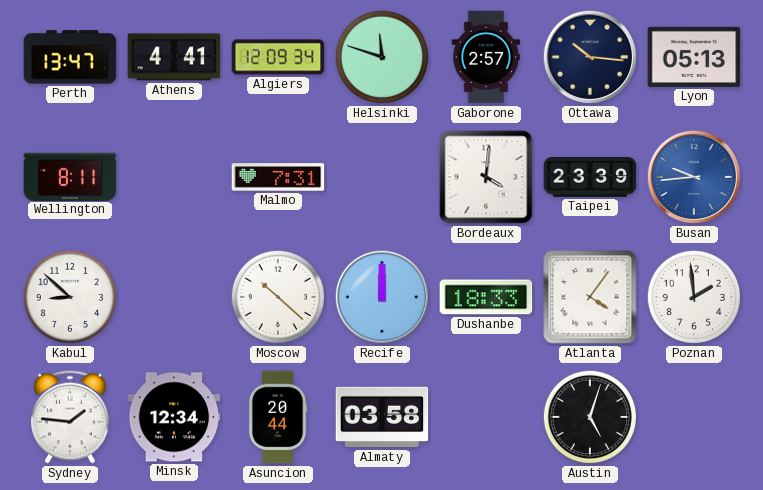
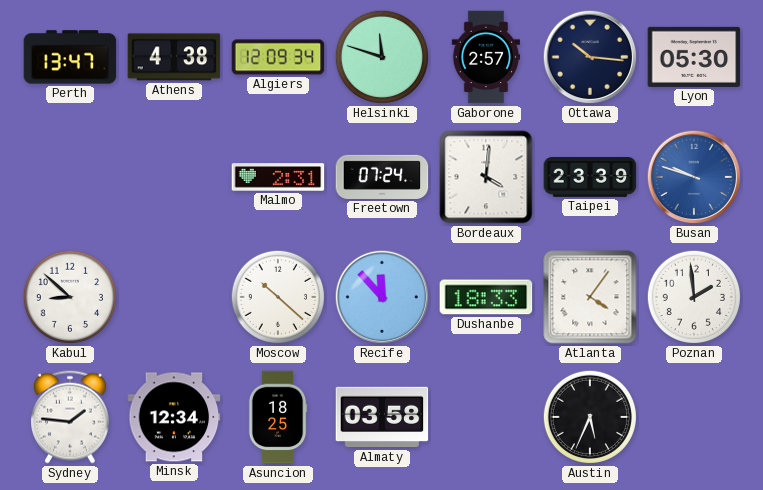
Athens: 4:41 -> 4:38 (174, 57)
Lyon: 05:13 -> 05:30 (694, 57)
Wellington: 8:11 -> none (70, 176)
Malmo: 7:31 -> 2:31 (278, 177)
Freetown: none -> 07:24 (382, 177)
Busan: 9:44 -> 9:48 (694, 177)
Recife: 12:00 -> 11:53 (382, 297)
Asuncion: 20:44 -> 18:25 (278, 417)
Austin: 5:03 -> 5:34 (590, 417)
